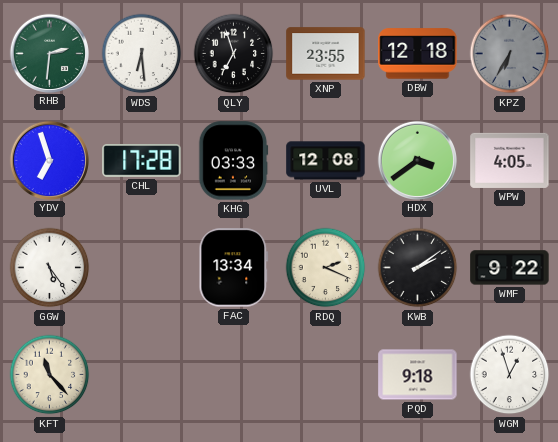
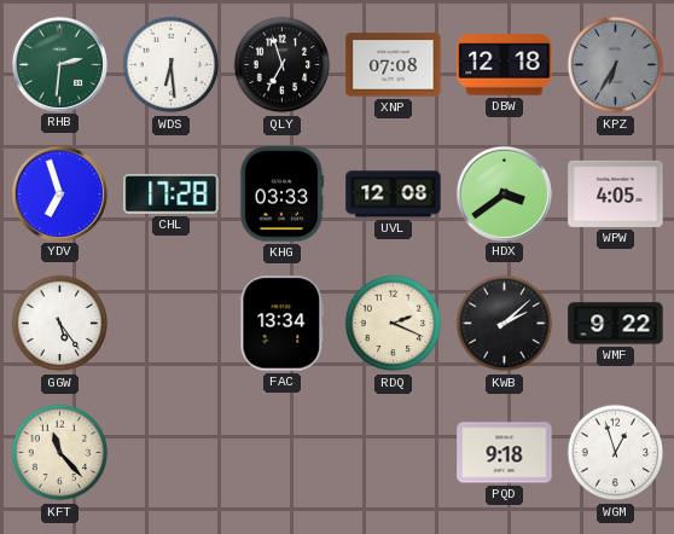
XNP: 23:55 -> 07:08 (394, 65)
KWB: 2:09 -> 2:08 (505, 324)
